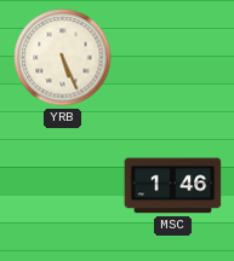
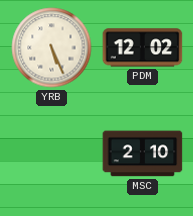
PDM: none -> 12:02 (143, 48)
MSC: 1:46 -> 2:10 (143, 154)
